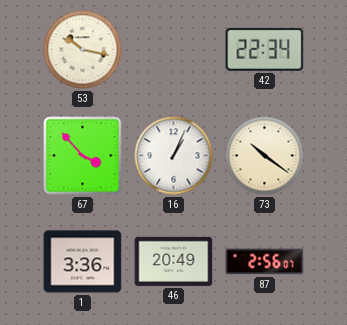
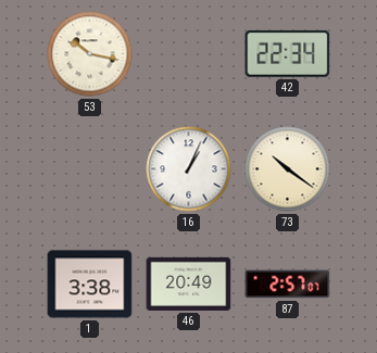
67: 3:53 -> none (83, 156)
1: 3:36 -> 3:38 (90, 285)
87: 2:56 -> 2:57 (288, 285)
